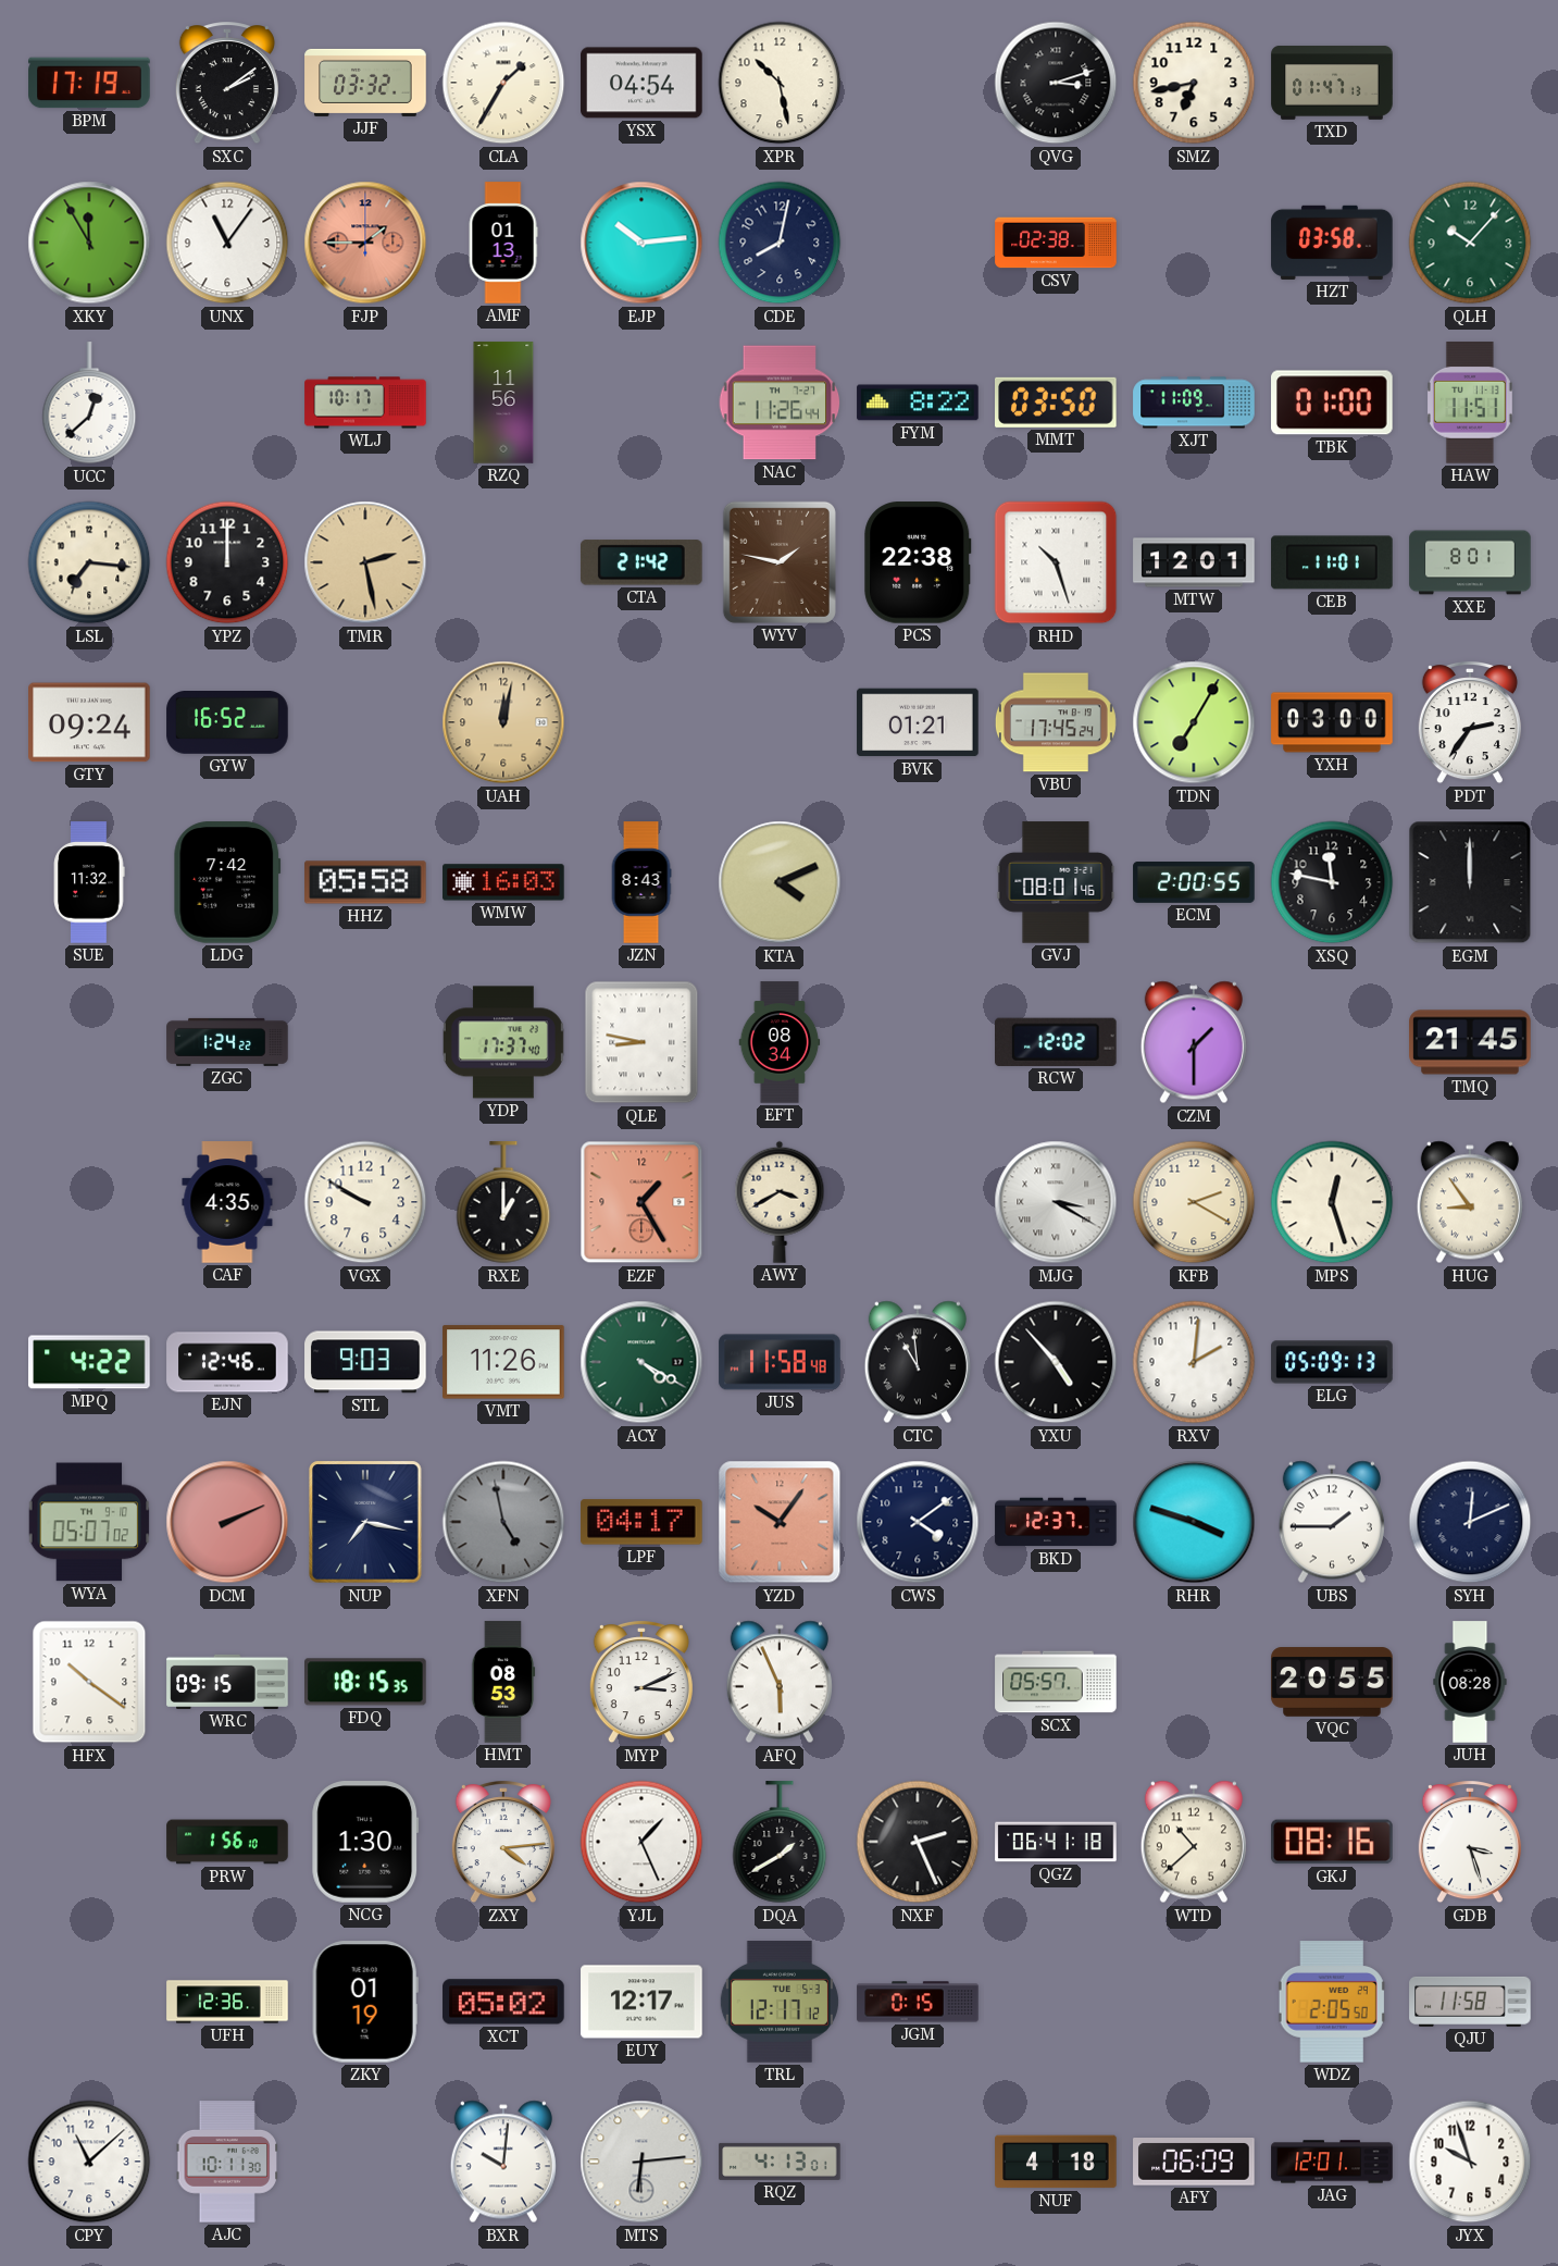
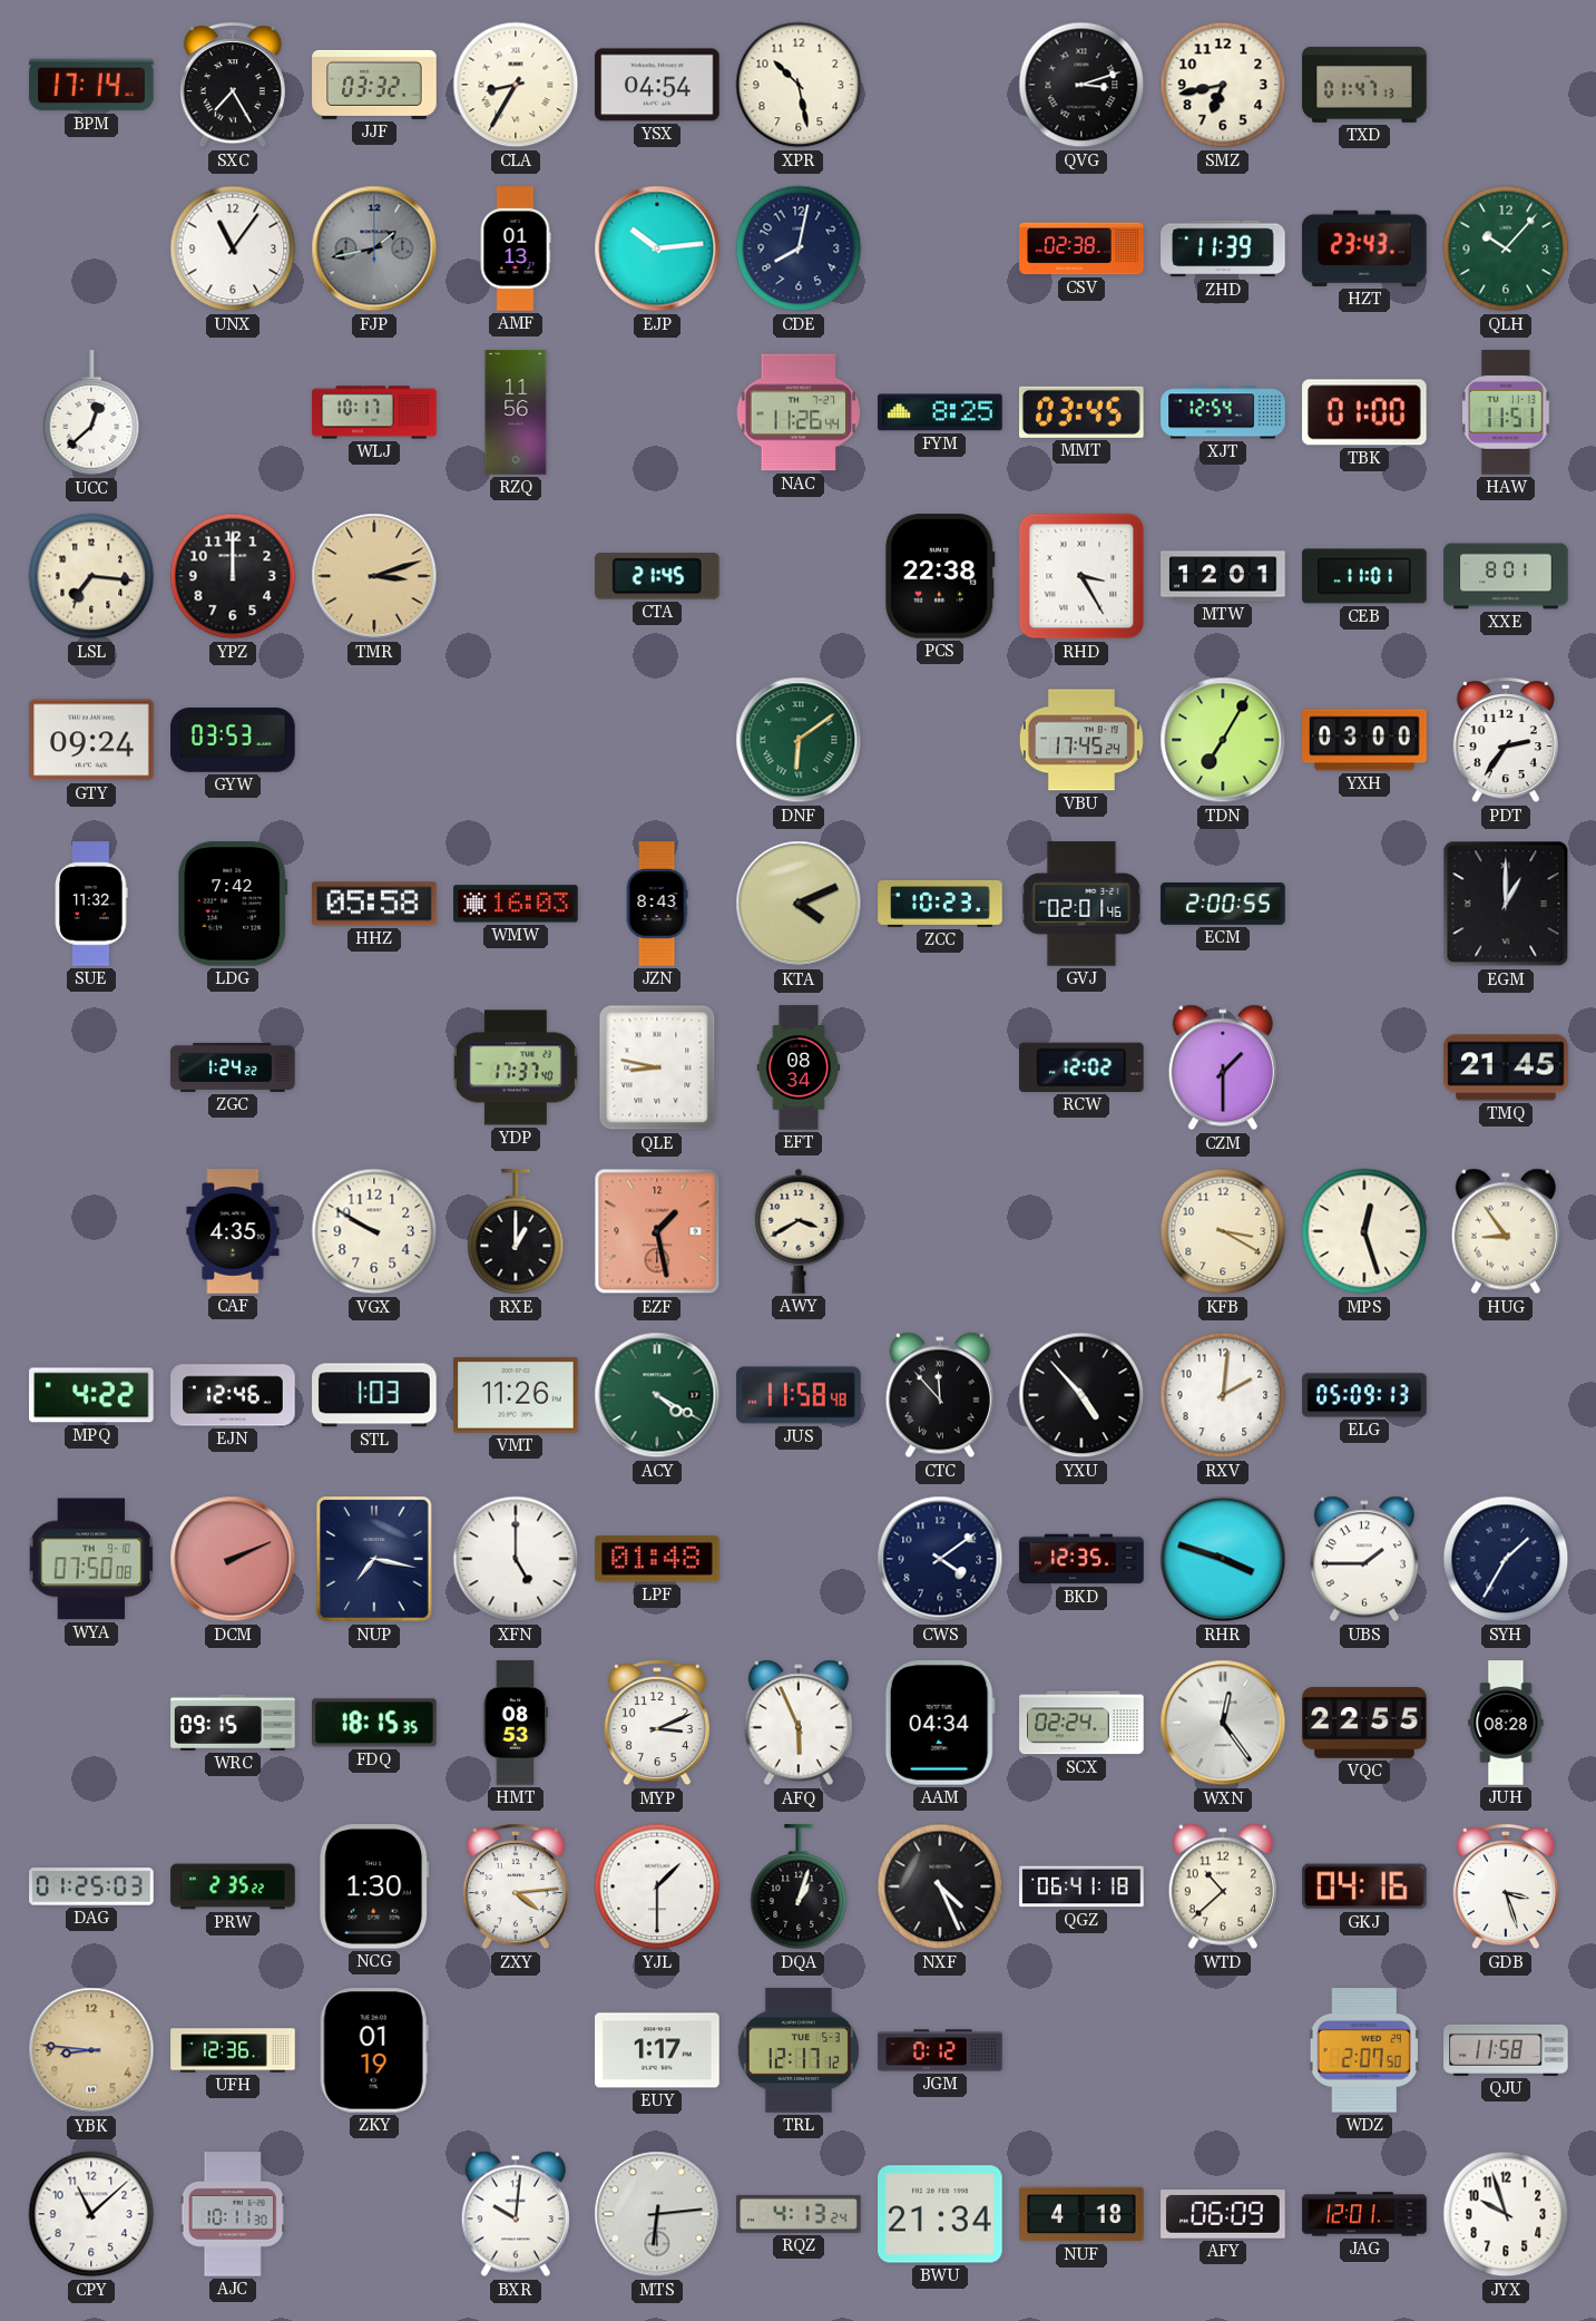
BPM: 17:19 -> 17:14 (91, 85)
SXC: 2:09 -> 7:25 (233, 86)
CLA: 1:35 -> 8:35 (516, 85)
XKY: 11:55 -> none (89, 243)
FJP: 1:45 -> 1:43 (374, 248)
FJP dial: salmon -> grey (374, 248)
ZHD: none -> 11:39 (1223, 248)
HZT: 03:58 -> 23:43 (1364, 248)
FYM: 8:22 -> 8:25 (940, 412)
MMT: 03:50 -> 03:45 (1083, 412)
XJT: 11:09 -> 12:54 (1223, 412)
TMR: 2:28 -> 3:12 (374, 576)
CTA: 21:42 -> 21:45 (657, 576)
WYV: 1:47 -> none (780, 562)
RHD: 10:27 -> 3:25 (1081, 576)
GYW: 16:52 -> 03:53 (233, 741)
UAH: 12:02 -> none (503, 722)
DNF: none -> 6:09 (799, 740)
BVK: 01:21 -> none (918, 722)
ZCC: none -> 10:23 (940, 904)
GVJ: 08:01 -> 02:01 (1081, 904)
XSQ: 11:47 -> none (1332, 882)
EGM: 12:00 -> 1:00 (1506, 904)
EZF: 1:25 -> 1:28 (657, 1231)
MJG: 3:20 -> none (1056, 1202)
KFB: 2:20 -> 3:20 (1223, 1231)
STL: 9:03 -> 1:03 (374, 1395)
CTC: 10:59 -> 11:53 (940, 1395)
WYA: 05:07 -> 07:50 (91, 1559)
XFN: 4:58 -> 5:00 (516, 1559)
XFN dial: grey -> white (516, 1559)
LPF: 04:17 -> 01:48 (657, 1559)
YZD: 10:06 -> none (780, 1522)
BKD: 12:37 -> 12:35 (1081, 1559)
SYH: 12:11 -> 1:35 (1506, 1559)
HFX: 10:21 -> none (89, 1682)
AAM: none -> 04:34 (940, 1723)
SCX: 05:57 -> 02:24 (1081, 1723)
WXN: none -> 12:24 (1223, 1723)
VQC: 20:55 -> 22:55 (1364, 1723)
DAG: none -> 01:25 (91, 1886)
PRW: 1:56 -> 2:35 (233, 1886)
YJL: 1:26 -> 1:30 (657, 1886)
DQA: 1:40 -> 1:03 (799, 1888)
NXF: 2:26 -> 4:26 (940, 1886)
GKJ: 08:16 -> 04:16 (1364, 1886)
YBK: none -> 8:46 (91, 2050)
XCT: 05:02 -> none (503, 2002)
EUY: 12:17 -> 1:17 (657, 2050)
JGM: 0:15 -> 0:12 (940, 2050)
WDZ: 2:05 -> 2:07 (1364, 2050)
RQZ: 4:13:01 -> 4:13:24 (799, 2214)
BWU: none -> 21:34 (940, 2214)
